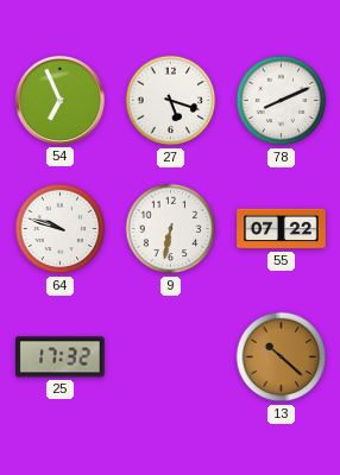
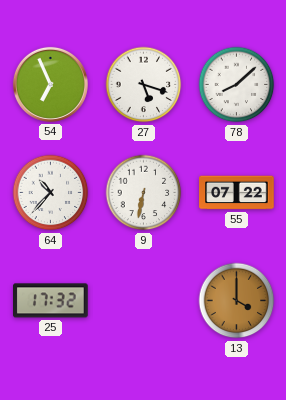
78: 8:11 -> 8:08 (237, 85)
64: 9:48 -> 10:37 (51, 193)
13: 10:22 -> 4:00 (237, 301)
